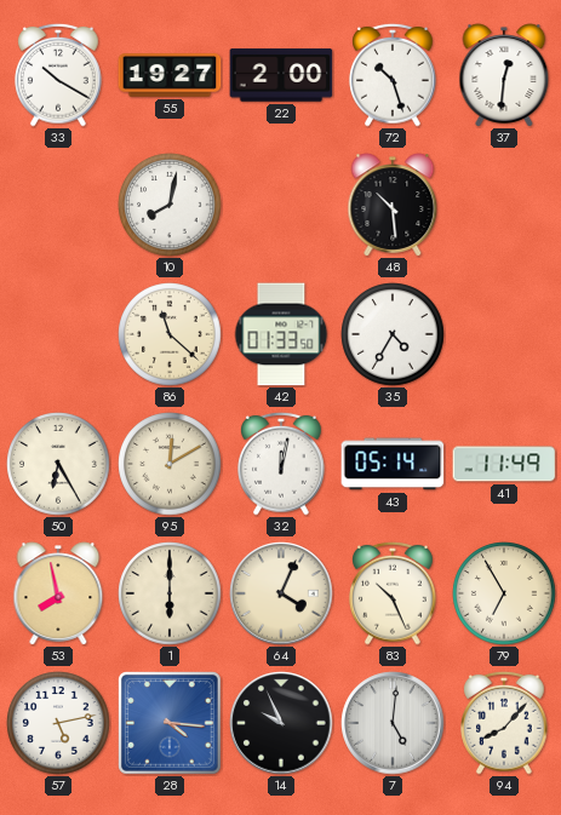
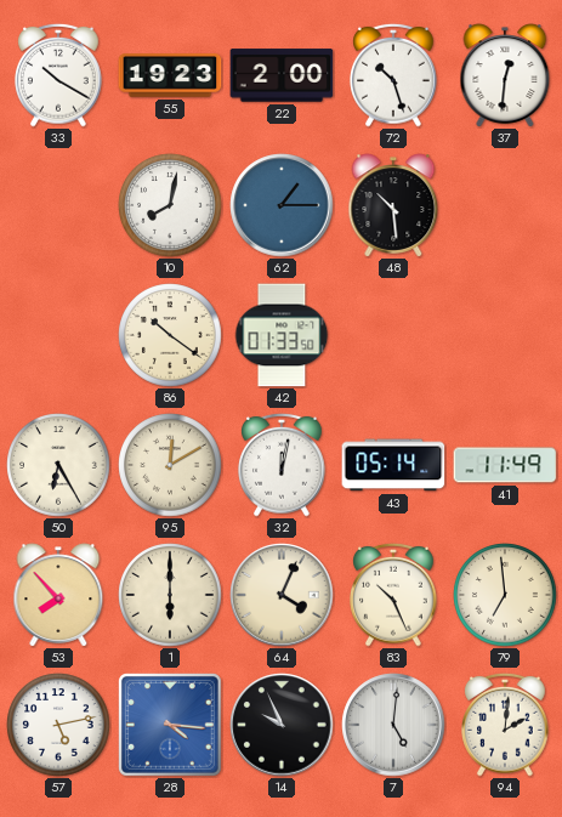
55: 19:27 -> 19:23 (170, 75)
62: none -> 1:15 (282, 205)
86: 11:22 -> 10:21 (170, 335)
35: 4:35 -> none (393, 334)
53: 7:58 -> 7:53 (58, 595)
79: 6:55 -> 6:59 (505, 595)
94: 8:07 -> 2:01 (505, 725)
